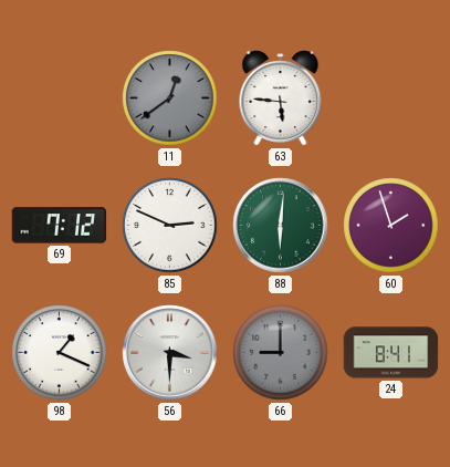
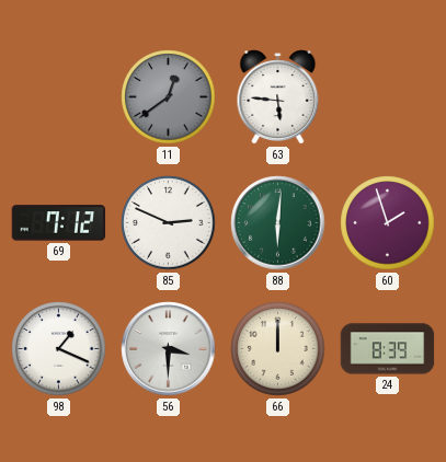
66: 9:00 -> 12:00 (278, 349)
66 dial: grey -> cream (278, 349)
24: 8:41 -> 8:39 (388, 349)
